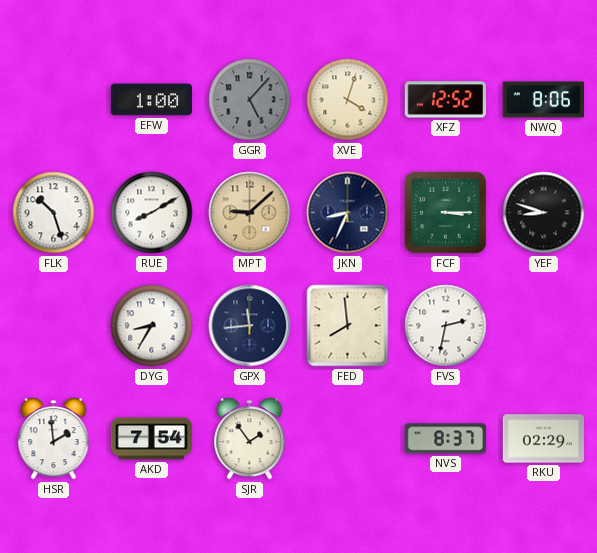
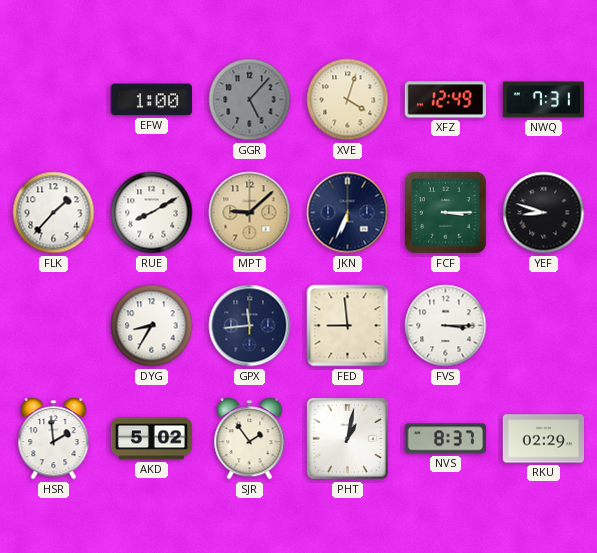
XFZ: 12:52 -> 12:49 (445, 100)
NWQ: 8:06 -> 7:31 (544, 100)
FLK: 10:27 -> 1:37 (54, 213)
JKN: 8:34 -> 6:34 (348, 213)
FED: 7:59 -> 8:59 (348, 326)
FVS: 2:32 -> 3:15 (446, 326)
AKD: 7:54 -> 5:02 (152, 439)
PHT: none -> 1:02 (347, 438)
